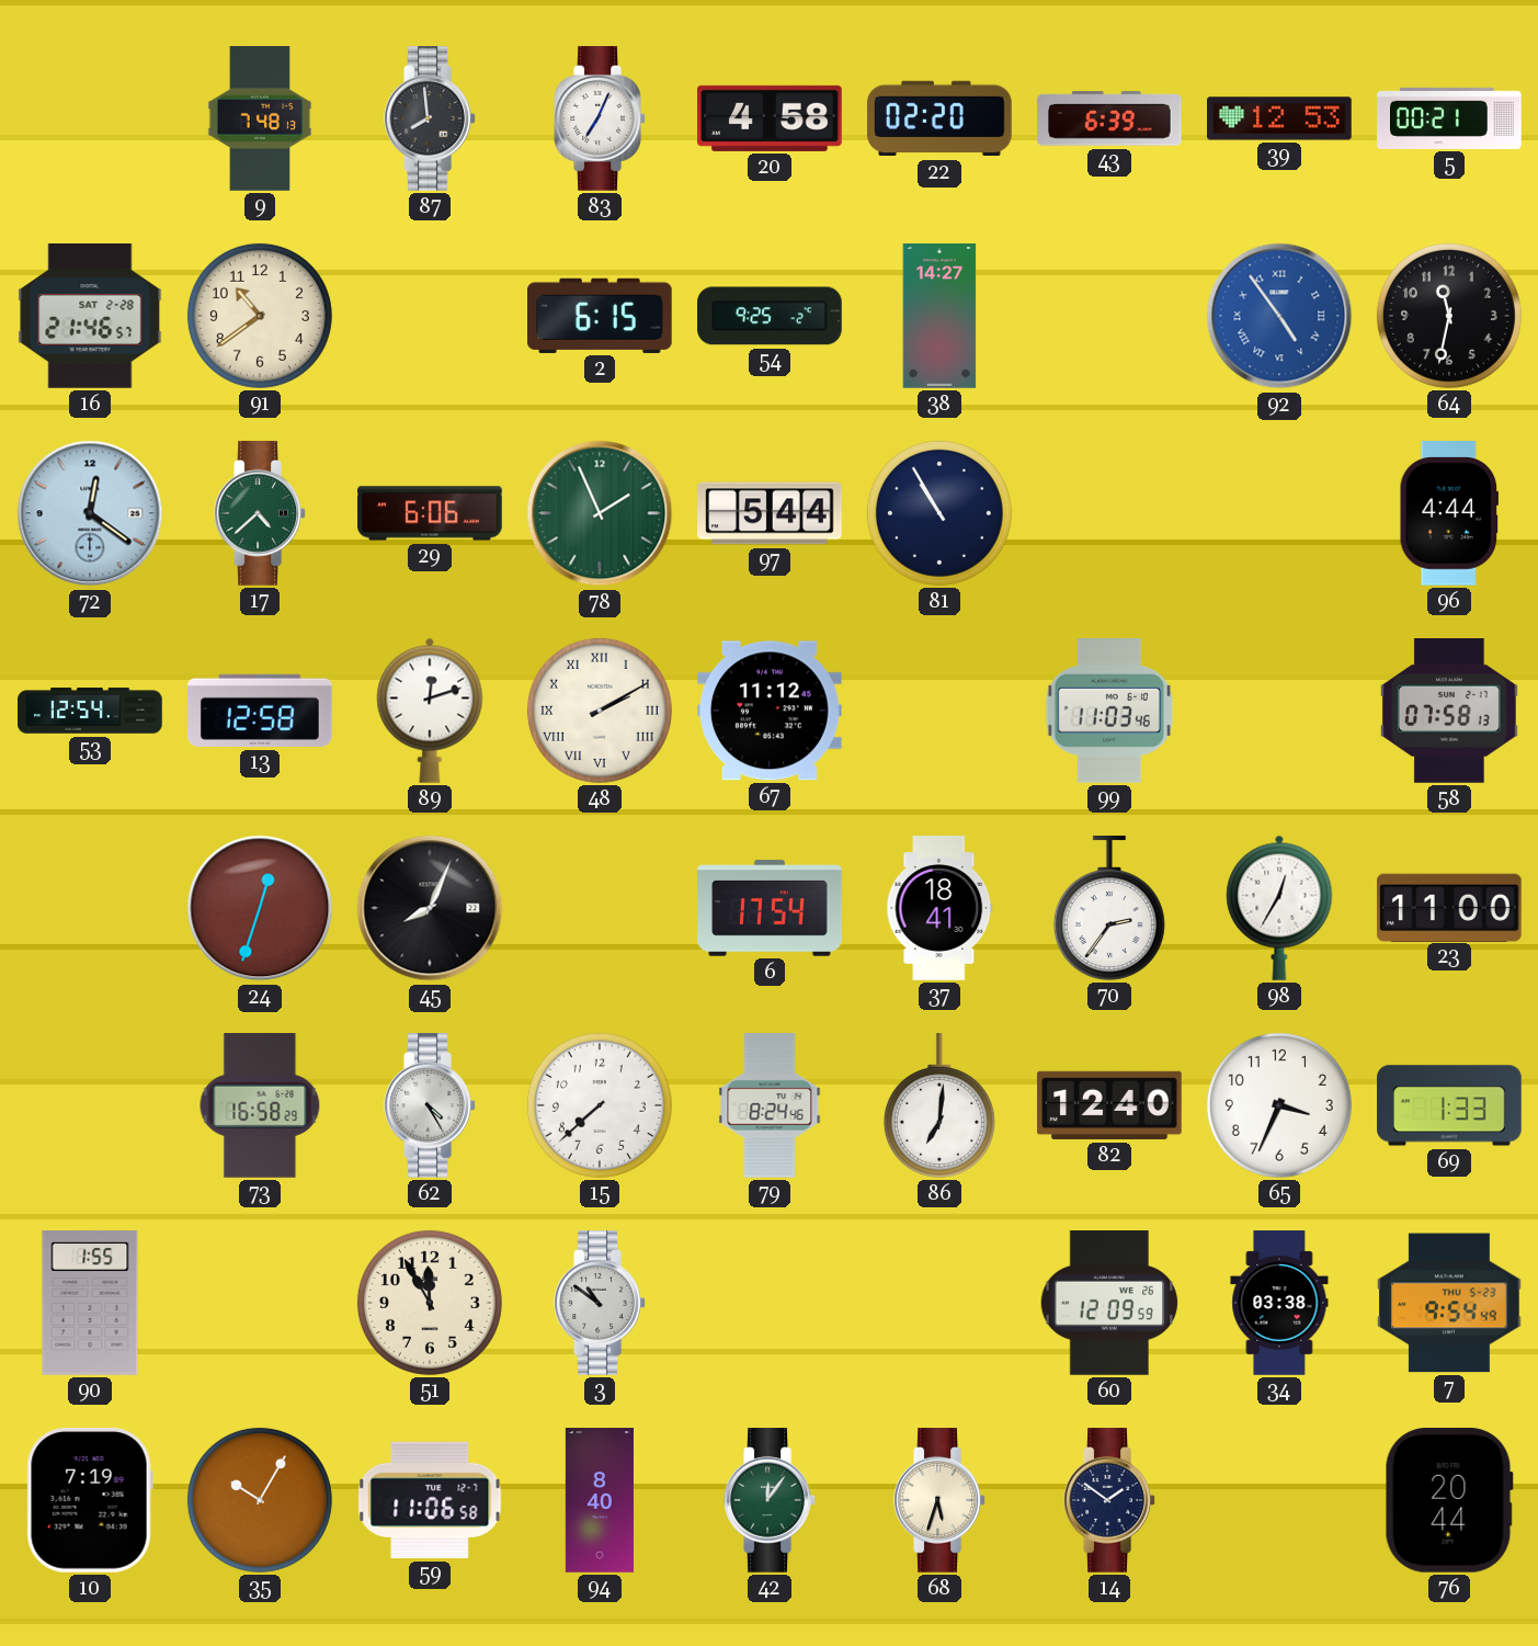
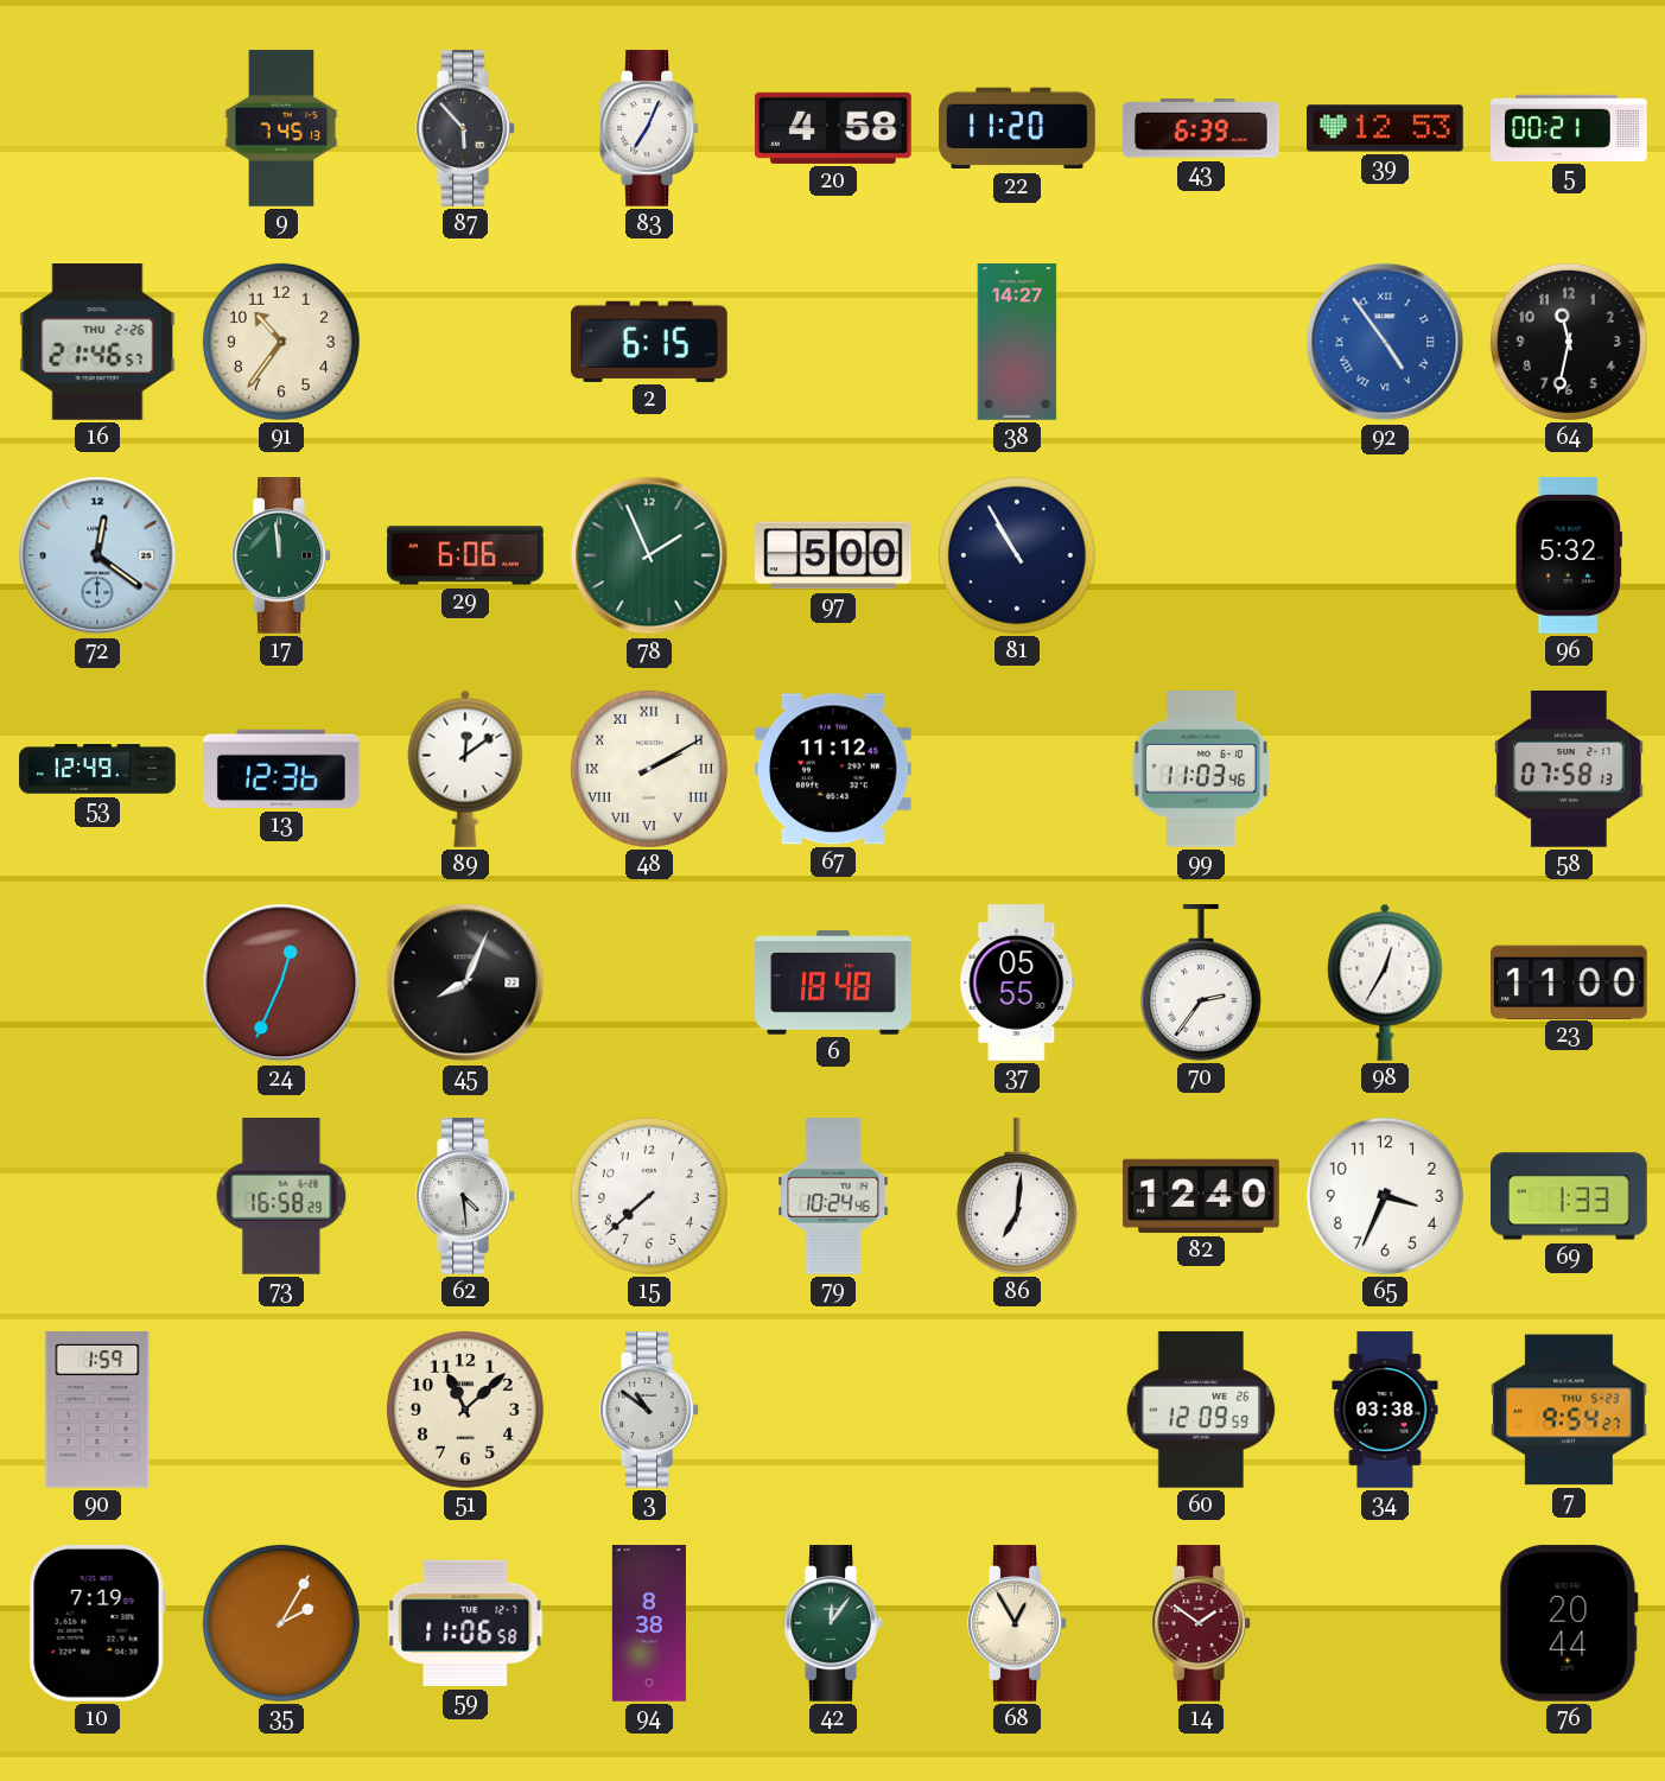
9: 7:48 -> 7:45 (281, 128)
87: 7:59 -> 5:53 (465, 128)
22: 02:20 -> 11:20 (1017, 128)
16 date: SAT 2-28 -> THU 2-26 (97, 343)
91: 10:39 -> 10:36 (281, 342)
54: 9:25 -> none (770, 316)
17: 4:38 -> 11:59 (281, 555)
97: 5:44 -> 5:00 (833, 555)
96: 4:44 -> 5:32 (1568, 555)
53: 12:54 -> 12:49 (97, 769)
13: 12:58 -> 12:36 (282, 769)
89: 12:12 -> 12:09 (465, 769)
24: 12:33 -> 12:34 (281, 982)
6: 17:54 -> 18:48 (833, 982)
37: 18:41 -> 05:55 (1017, 982)
62: 4:25 -> 4:29 (465, 1196)
79: 8:24 -> 10:24 (833, 1196)
90: 1:55 -> 1:59 (97, 1411)
51: 11:55 -> 11:08 (465, 1410)
7: 9:54:49 -> 9:54:27 (1569, 1410)
35: 10:05 -> 2:05 (281, 1623)
94: 8:40 -> 8:38 (649, 1623)
68: 5:33 -> 12:55 (1017, 1623)
14 dial: navy -> burgundy (1201, 1623)
